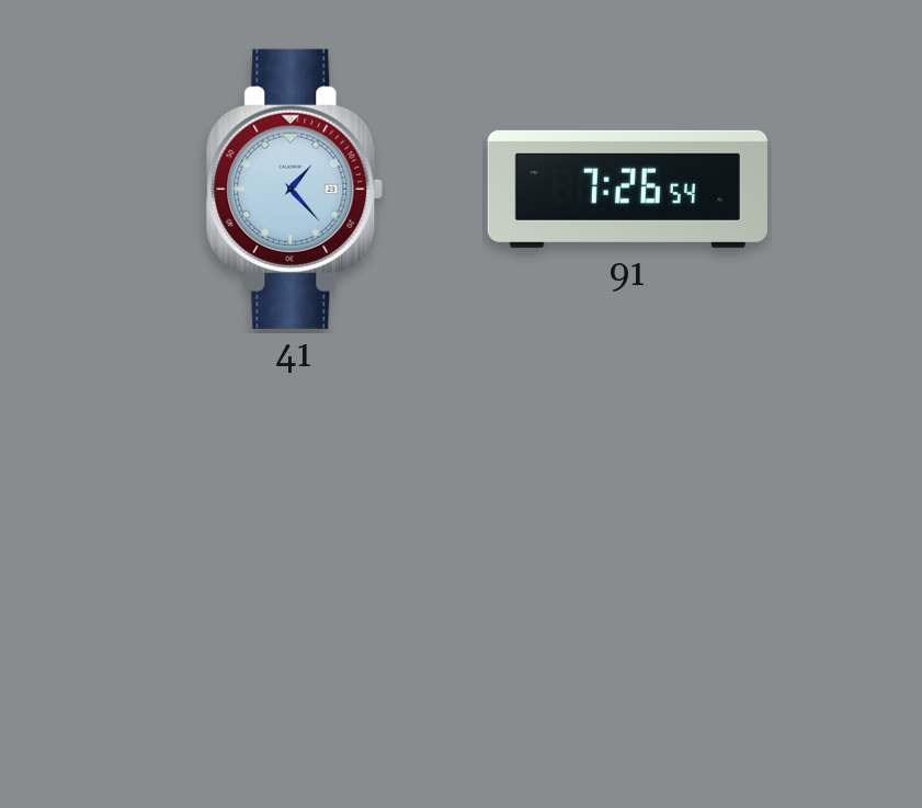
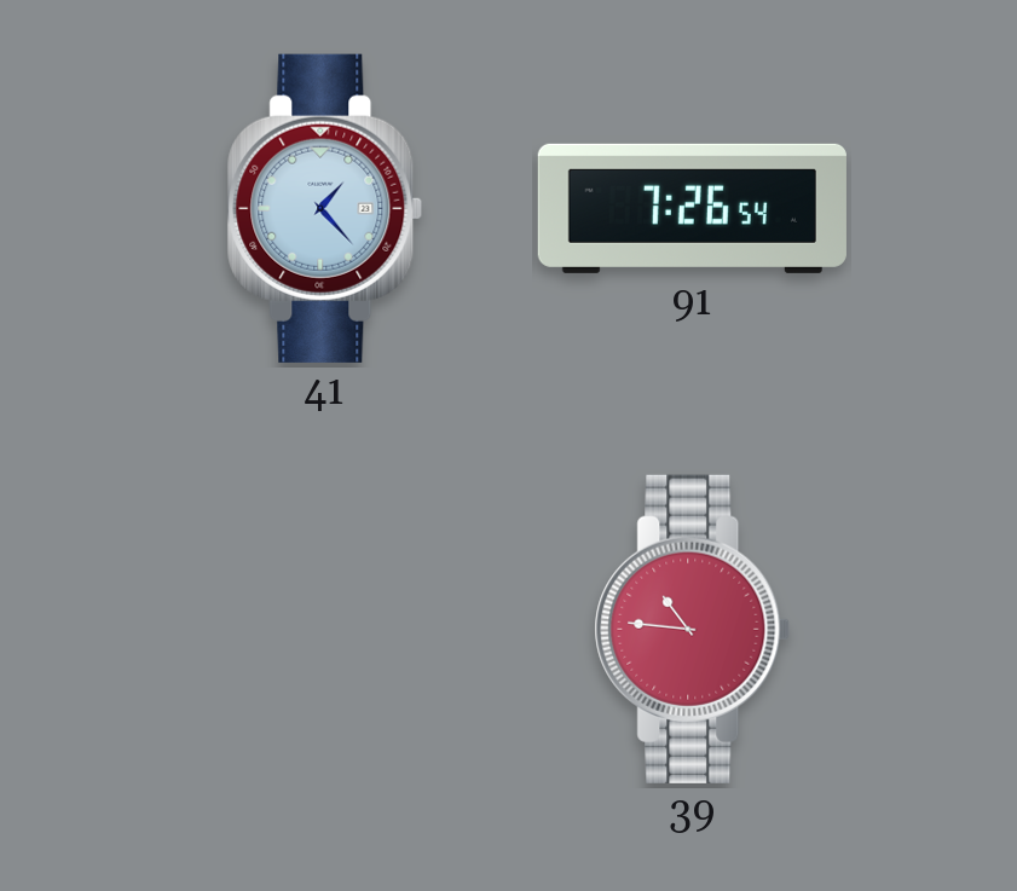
39: none -> 10:46 (693, 629)
